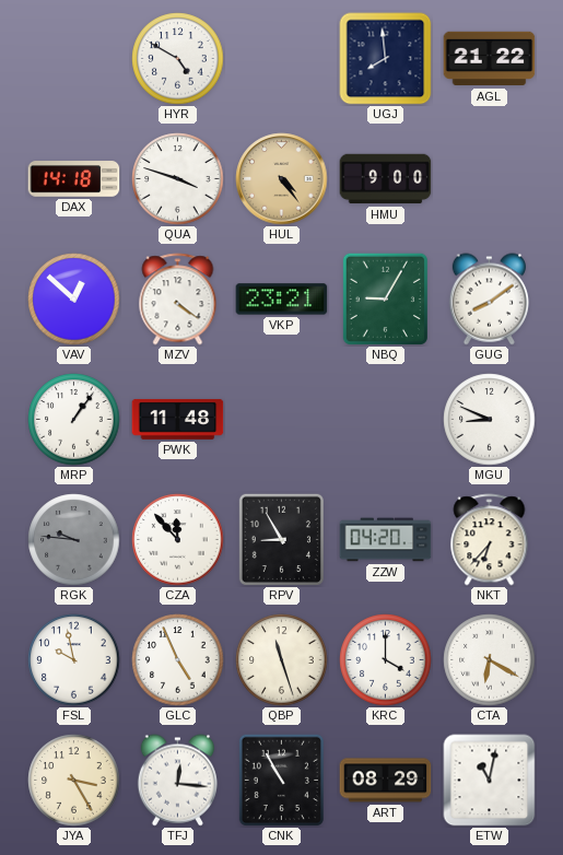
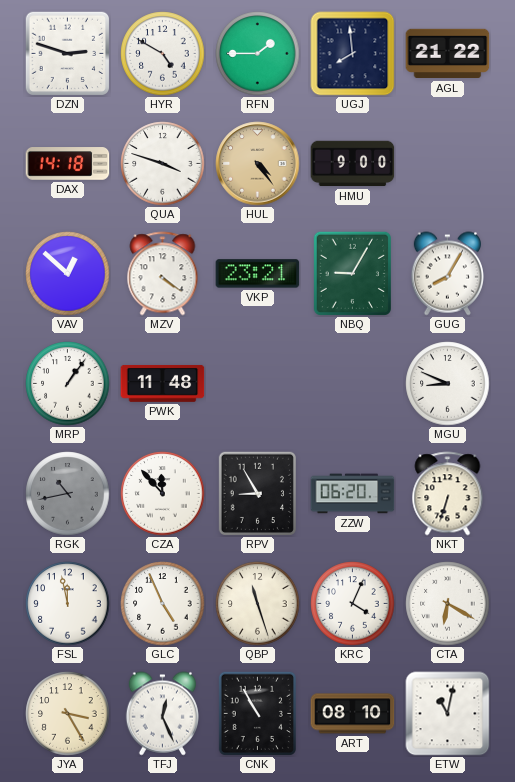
DZN: none -> 2:48 (67, 53)
RFN: none -> 1:45 (258, 54)
GUG: 8:09 -> 8:05 (447, 274)
RGK: 9:46 -> 10:43 (68, 494)
ZZW: 04:20 -> 06:20 (353, 494)
NKT: 6:37 -> 6:33 (448, 494)
FSL: 9:58 -> 11:58 (68, 604)
KRC: 4:00 -> 4:04 (353, 604)
TFJ: 12:16 -> 12:26 (162, 714)
ART: 08:29 -> 08:10 (353, 714)
